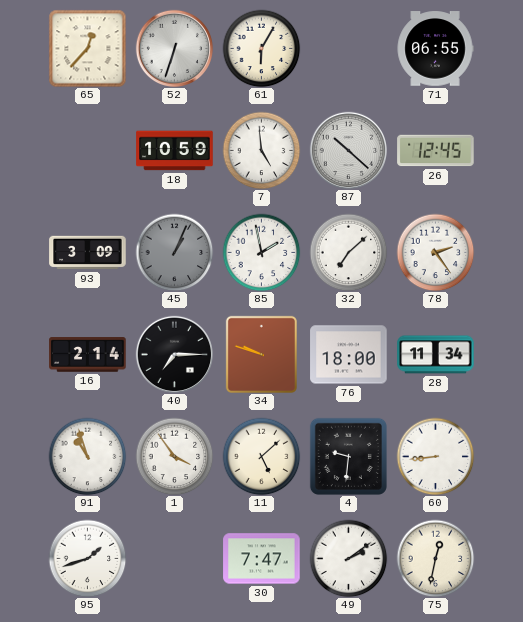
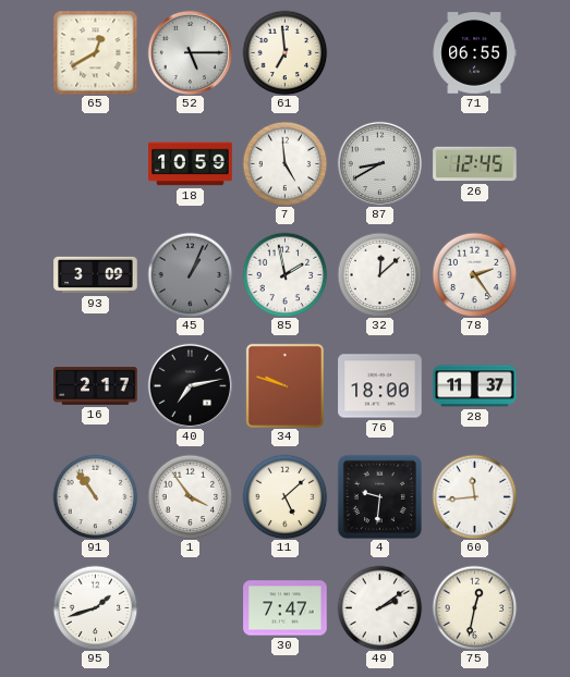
65: 12:37 -> 12:40 (95, 52)
52: 6:33 -> 5:15 (190, 52)
61: 6:05 -> 6:59 (284, 52)
87: 10:22 -> 8:40 (379, 163)
32: 7:08 -> 12:08 (379, 274)
16: 2:14 -> 2:17 (96, 386)
40: 7:15 -> 7:13 (190, 385)
28: 11:34 -> 11:37 (475, 386)
91: 10:57 -> 10:54 (95, 496)
60: 8:44 -> 11:44 (474, 496)
